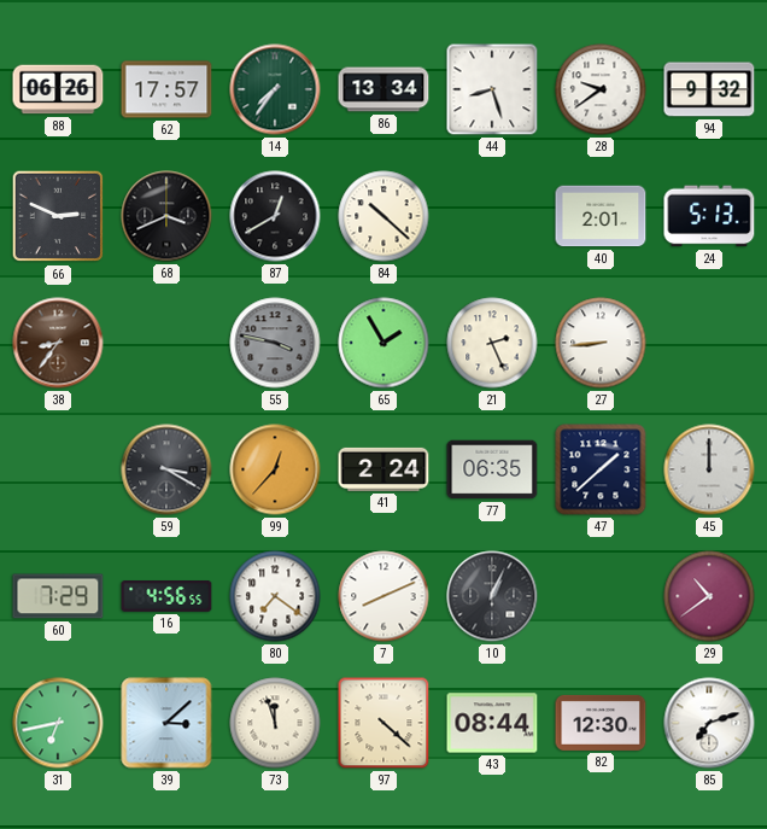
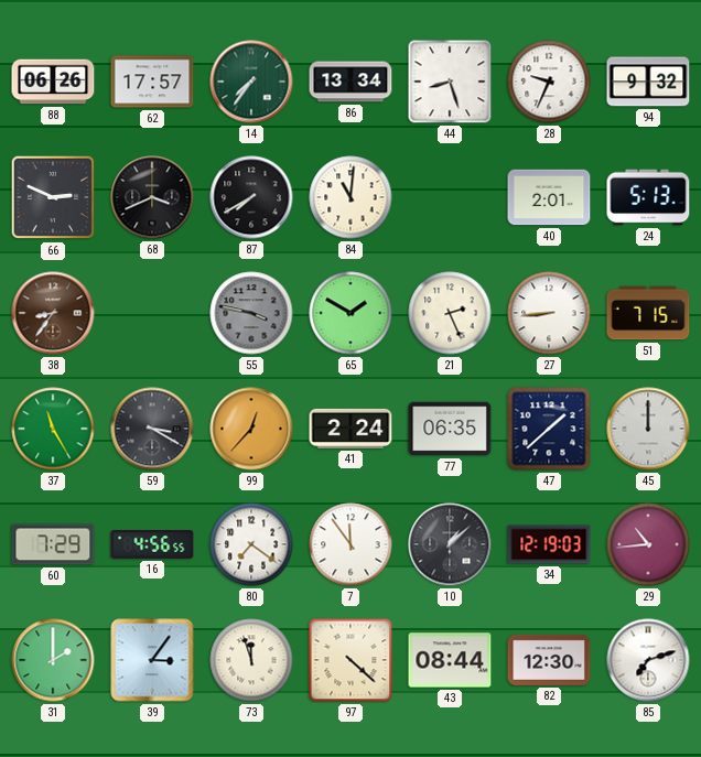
28: 9:39 -> 9:34 (549, 82)
87: 12:40 -> 7:40 (251, 197)
84: 10:22 -> 11:01 (350, 197)
65: 1:55 -> 1:50 (350, 313)
51: none -> 7:15 (648, 313)
37: none -> 11:25 (53, 429)
7: 8:11 -> 11:54 (350, 544)
10: 1:04 -> 1:08 (450, 544)
34: none -> 12:19 (549, 544)
29: 10:39 -> 10:44 (648, 544)
31: 6:43 -> 2:00 (53, 660)
39: 3:08 -> 3:06 (152, 660)
